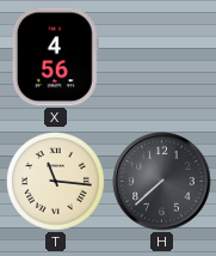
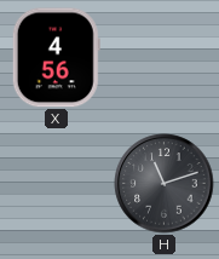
T: 11:16 -> none (56, 182)
H: 7:38 -> 11:12 (165, 184)
